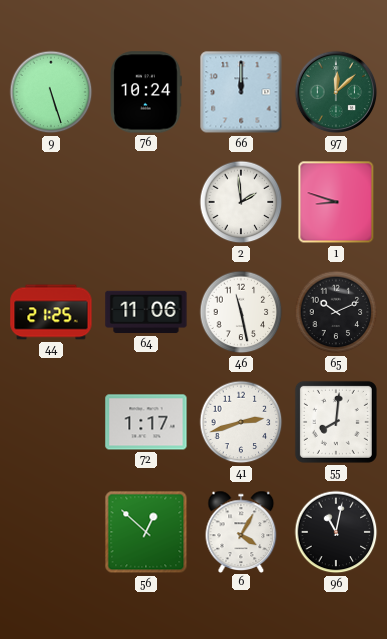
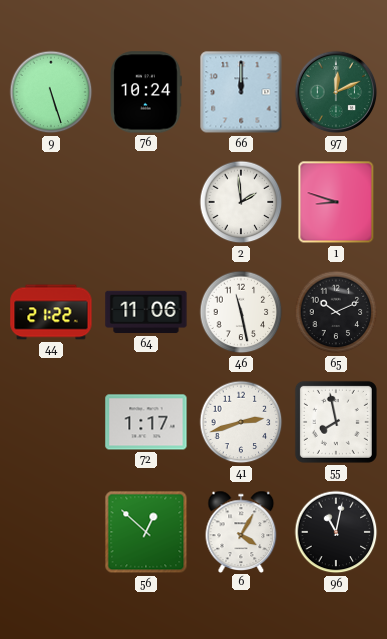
97: 12:08 -> 12:11 (336, 92)
44: 21:25 -> 21:22 (51, 312)
55: 8:01 -> 7:58 (336, 422)
